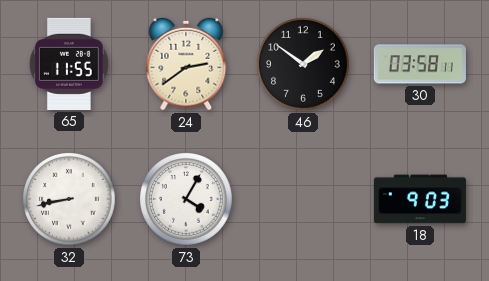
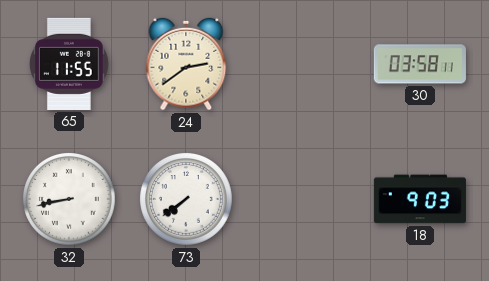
46: 1:51 -> none (304, 65)
73: 4:05 -> 7:39 (187, 200)
